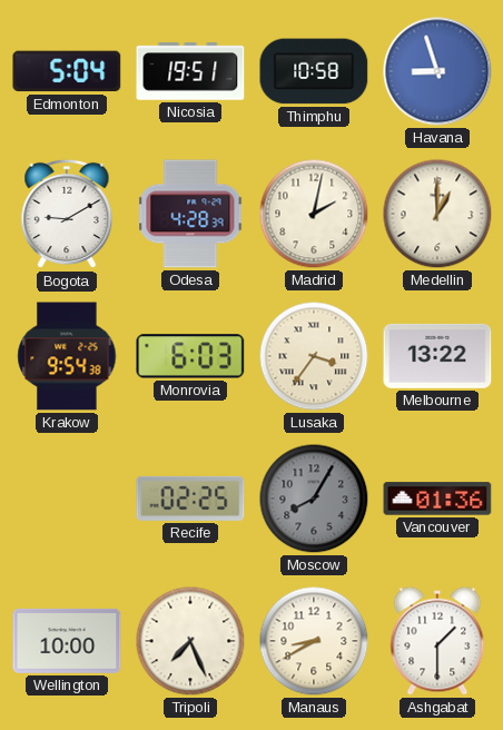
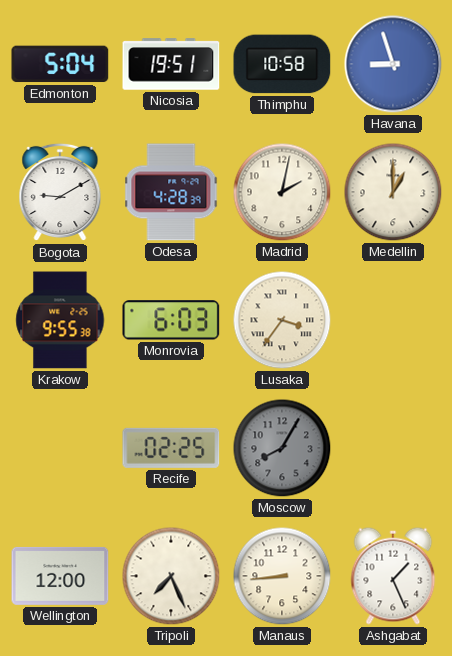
Krakow: 9:54 -> 9:55 (60, 320)
Melbourne: 13:22 -> none (437, 356)
Vancouver: 01:36 -> none (437, 499)
Wellington: 10:00 -> 12:00 (60, 576)
Manaus: 8:40 -> 8:44 (282, 576)
Ashgabat: 1:30 -> 1:26 (393, 576)
